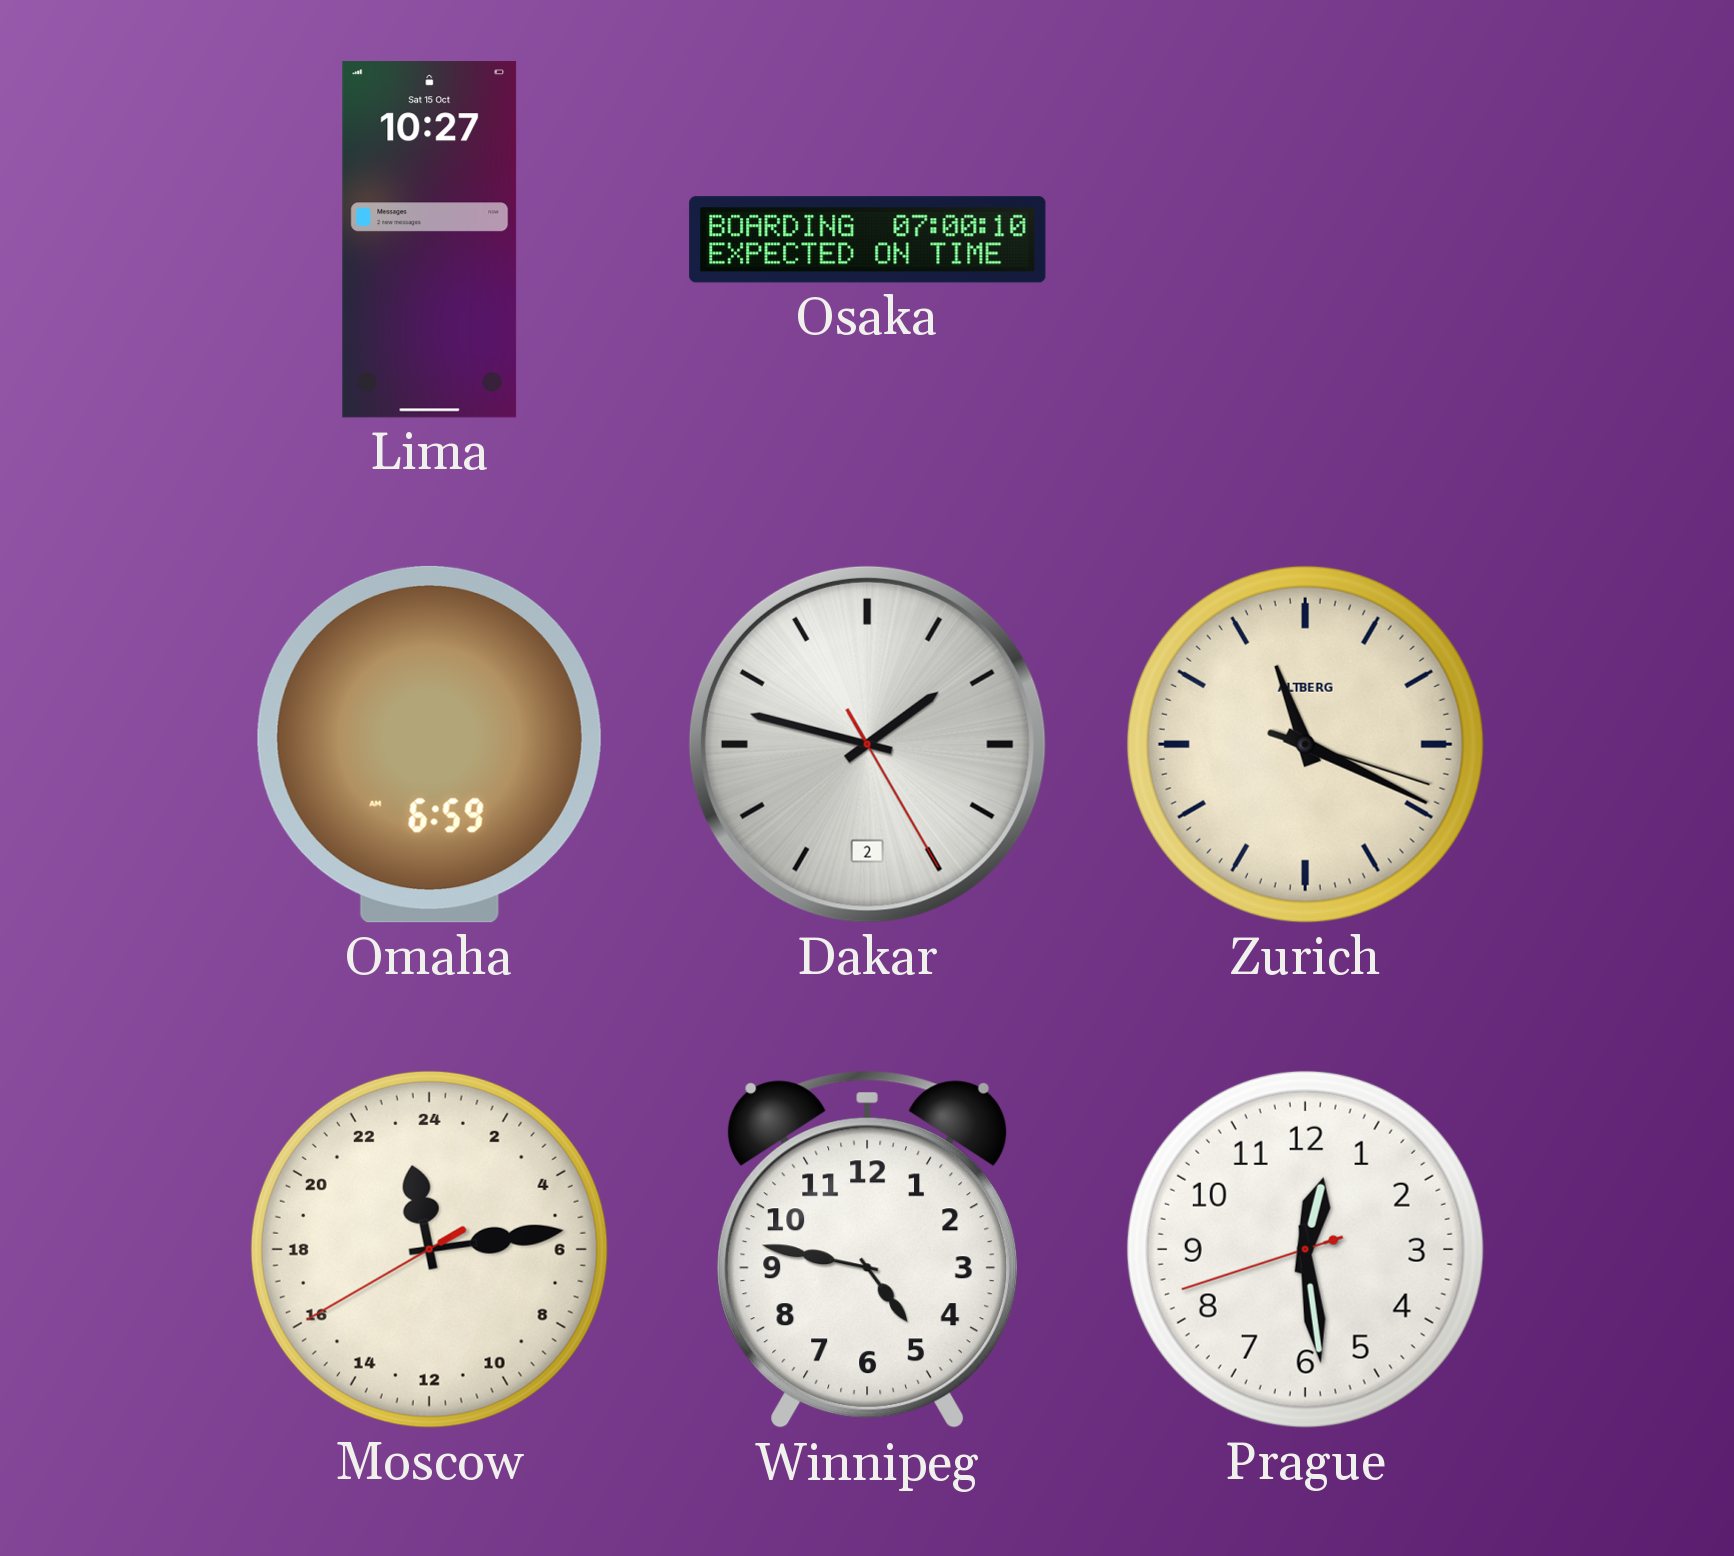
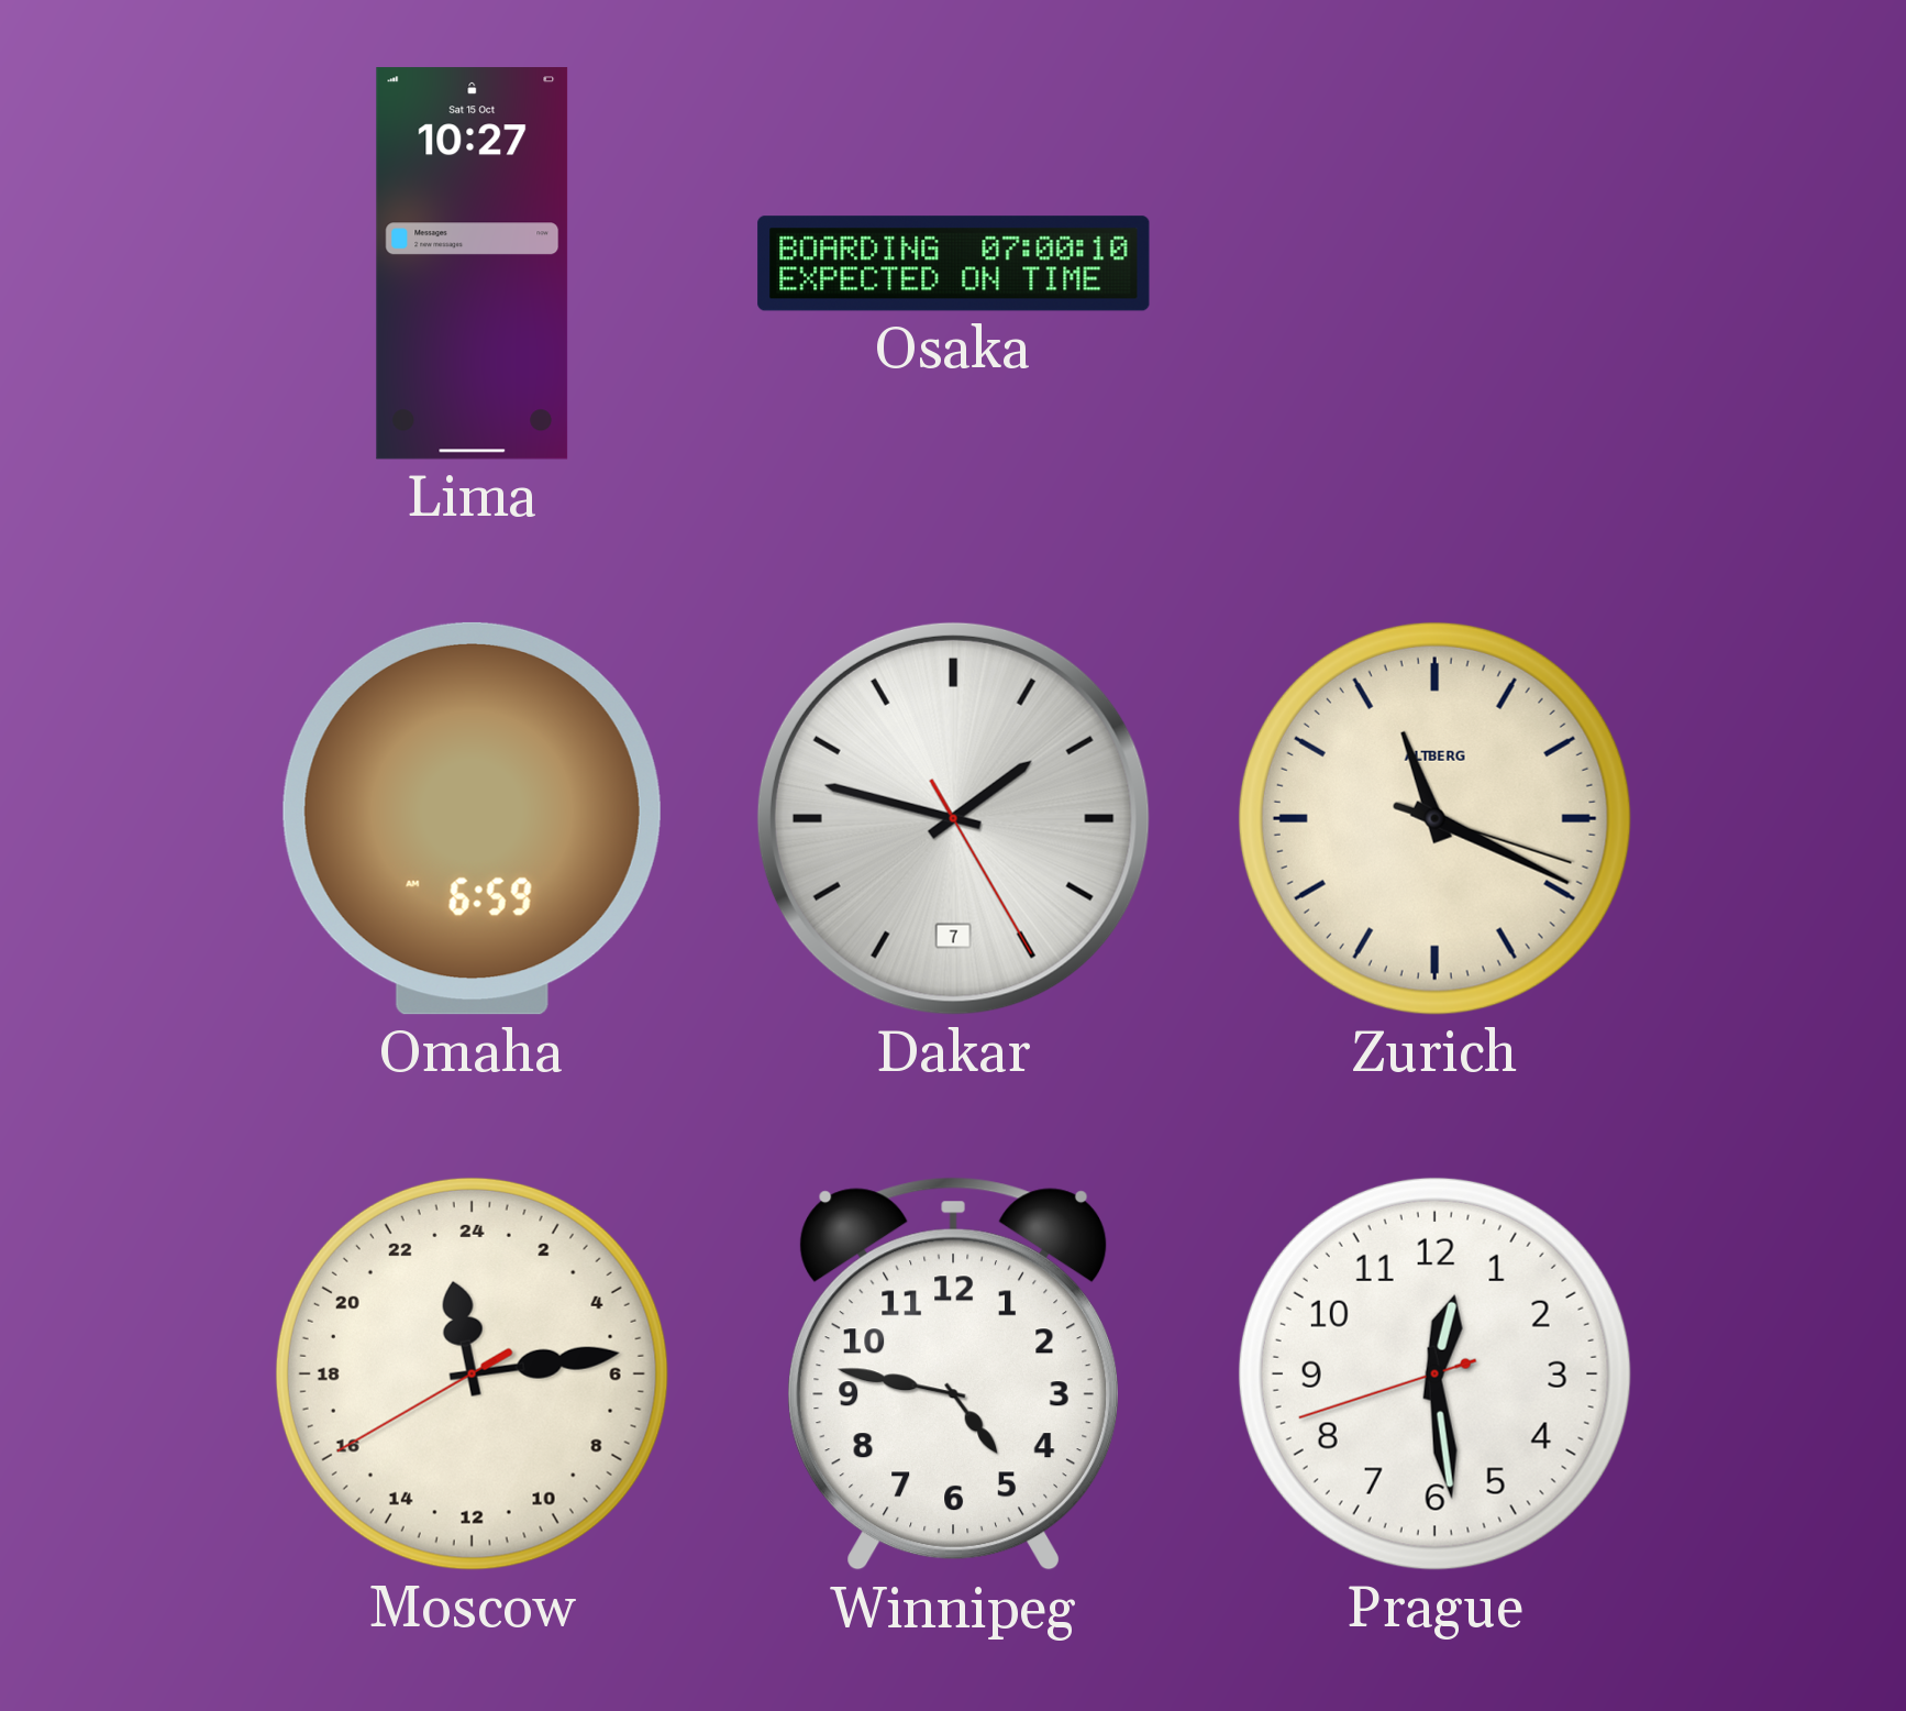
Dakar date: 2 -> 7 (953, 818)
